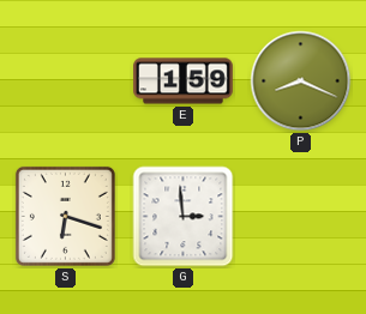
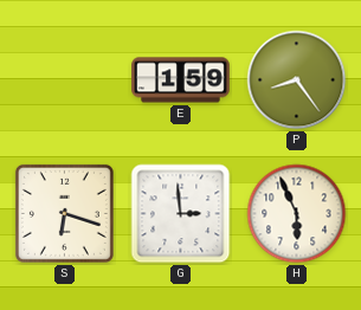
P: 8:19 -> 8:24 (297, 80)
H: none -> 5:56 (297, 214)
